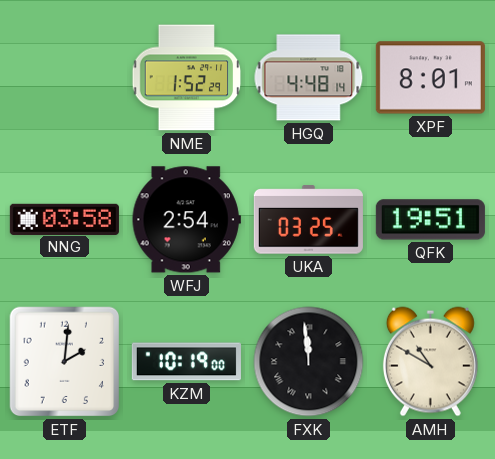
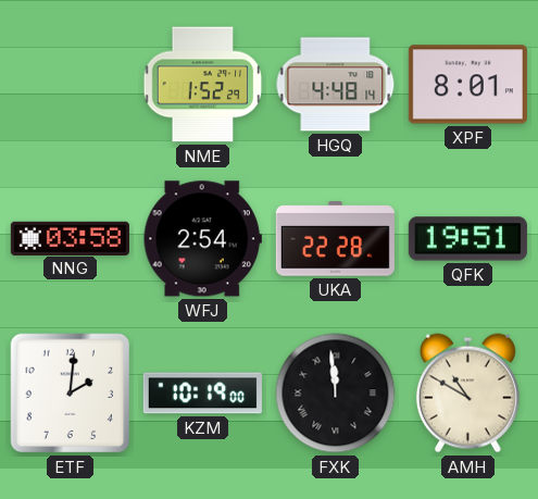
UKA: 03:25 -> 22:28 (335, 239)
